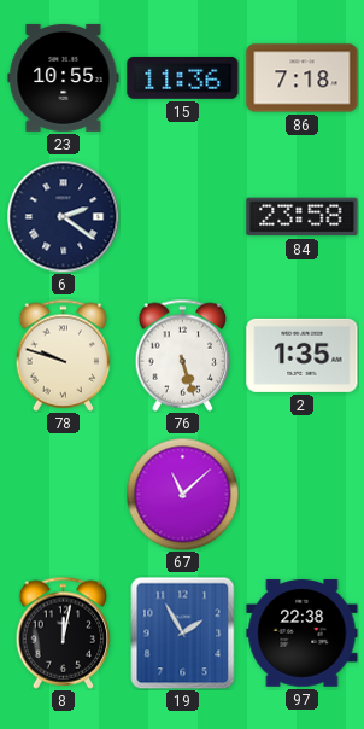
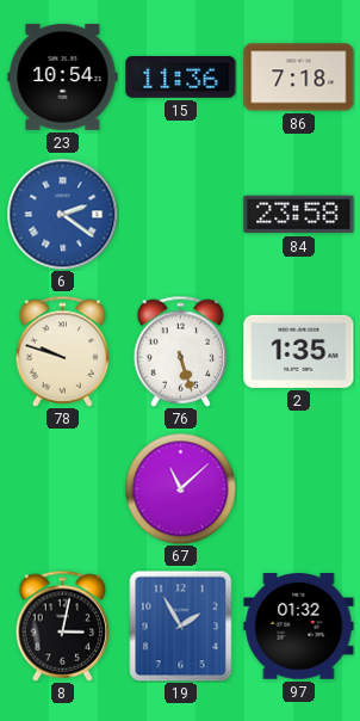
23: 10:55 -> 10:54 (63, 76)
6 dial: navy -> blue (62, 214)
8: 12:02 -> 3:02 (63, 626)
97: 22:38 -> 01:32 (299, 627)
